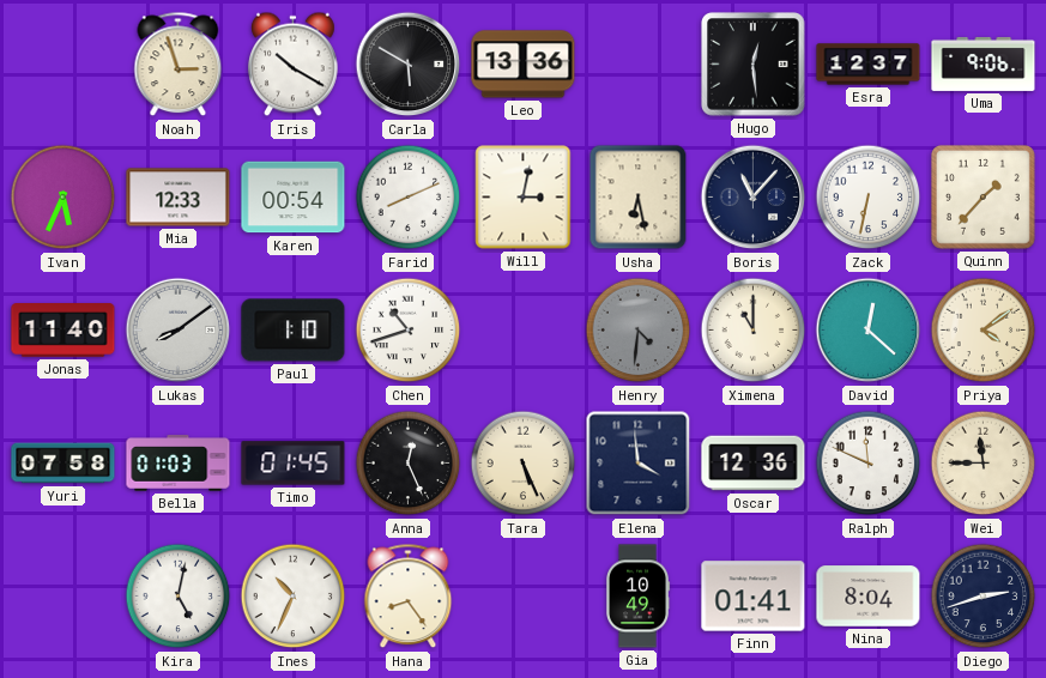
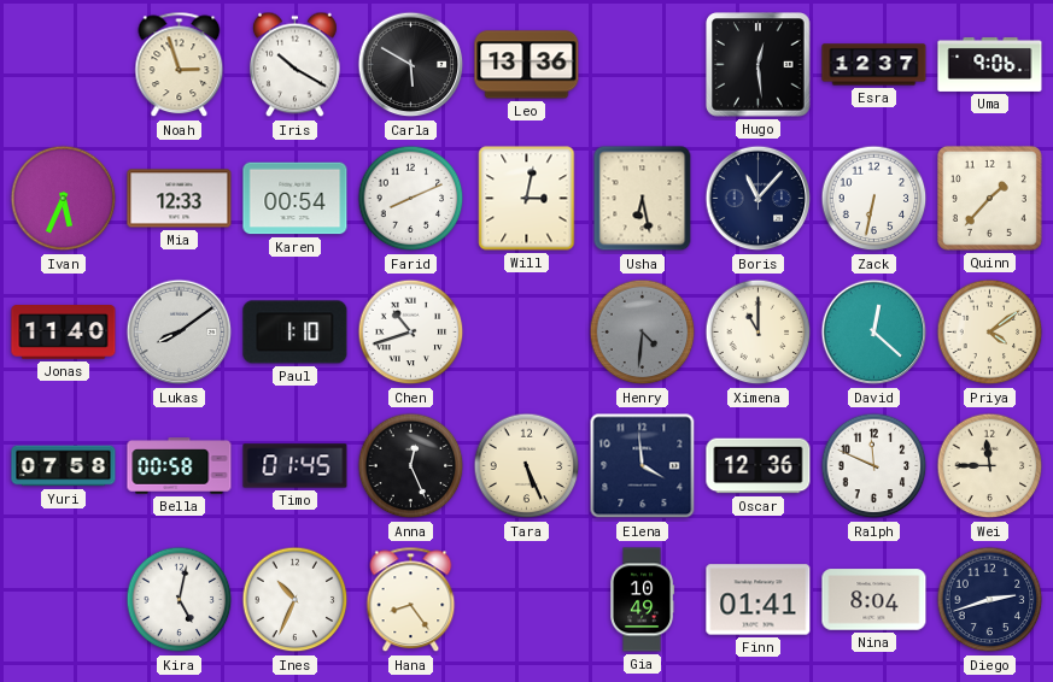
Bella: 01:03 -> 00:58 (180, 466)
